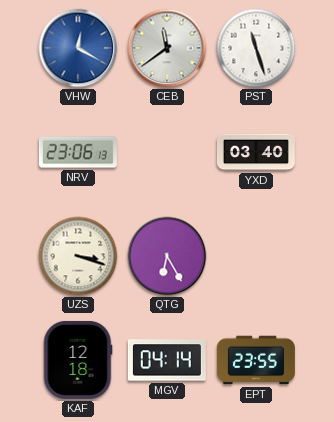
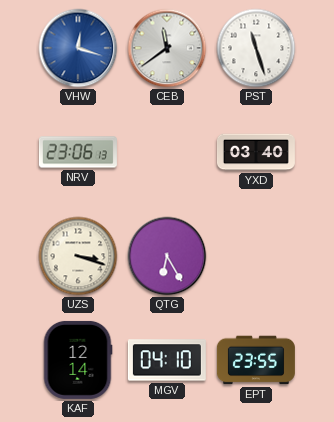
VHW: 12:20 -> 12:18 (78, 48)
KAF: 12:18 -> 12:14 (78, 360)
MGV: 04:14 -> 04:10 (167, 360)
